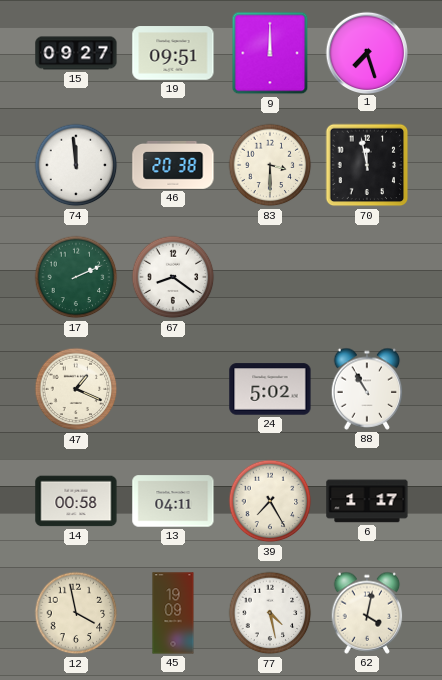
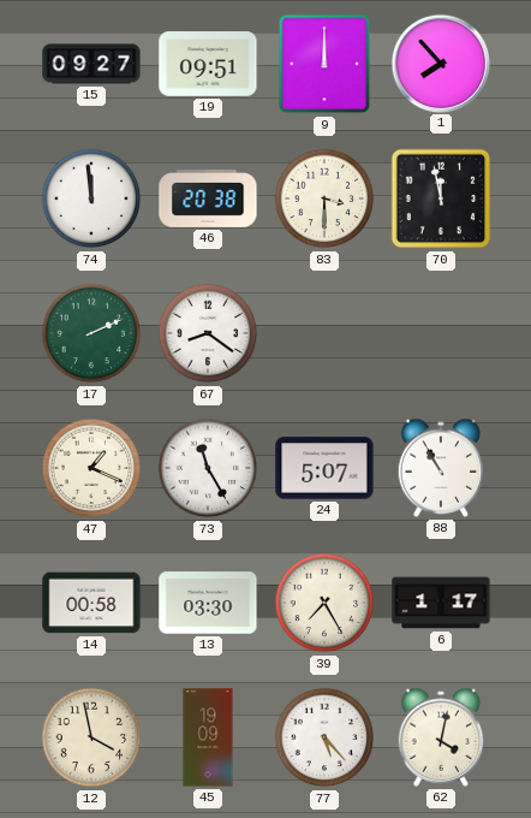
1: 7:27 -> 7:53 (440, 63)
73: none -> 11:25 (208, 468)
24: 5:02 -> 5:07 (324, 468)
13: 04:11 -> 03:30 (208, 603)
77: 4:28 -> 5:23 (324, 737)
